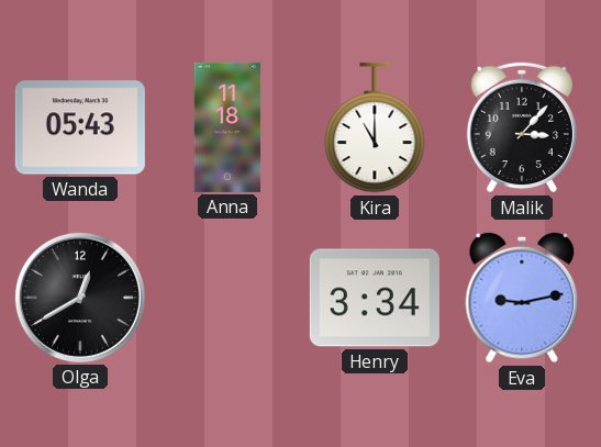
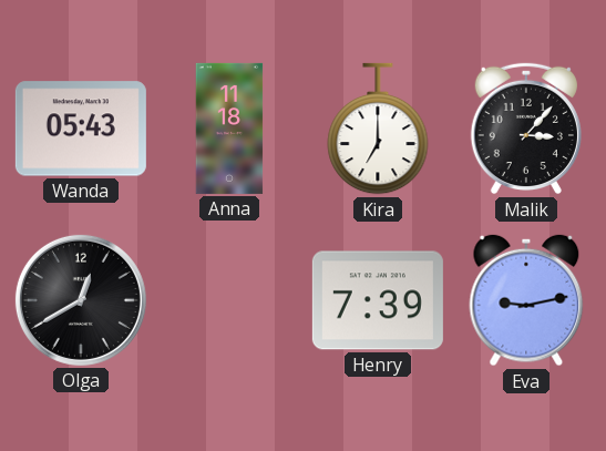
Kira: 11:00 -> 7:00 (378, 129)
Henry: 3:34 -> 7:39 (378, 300)
